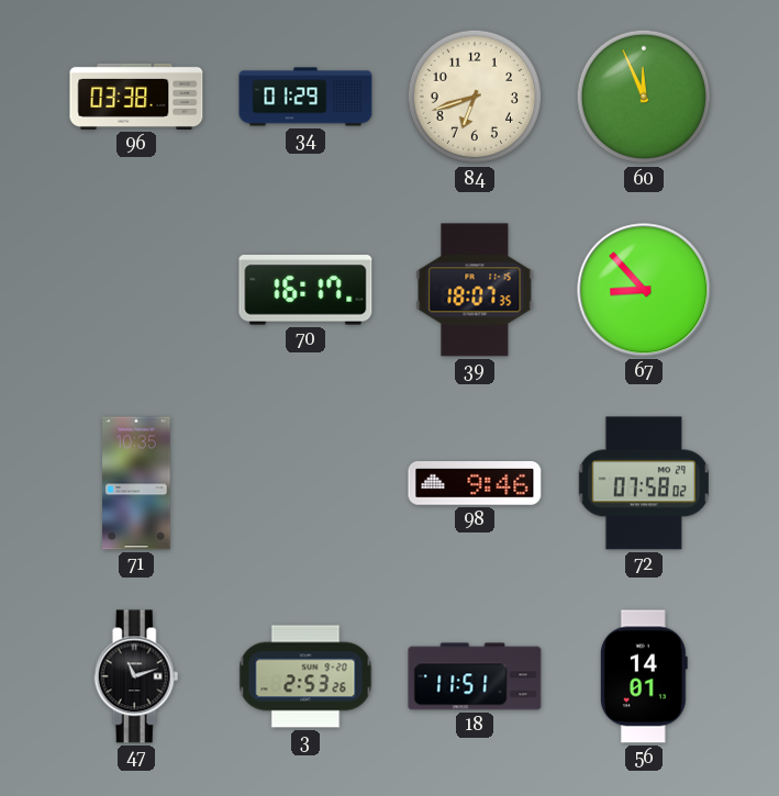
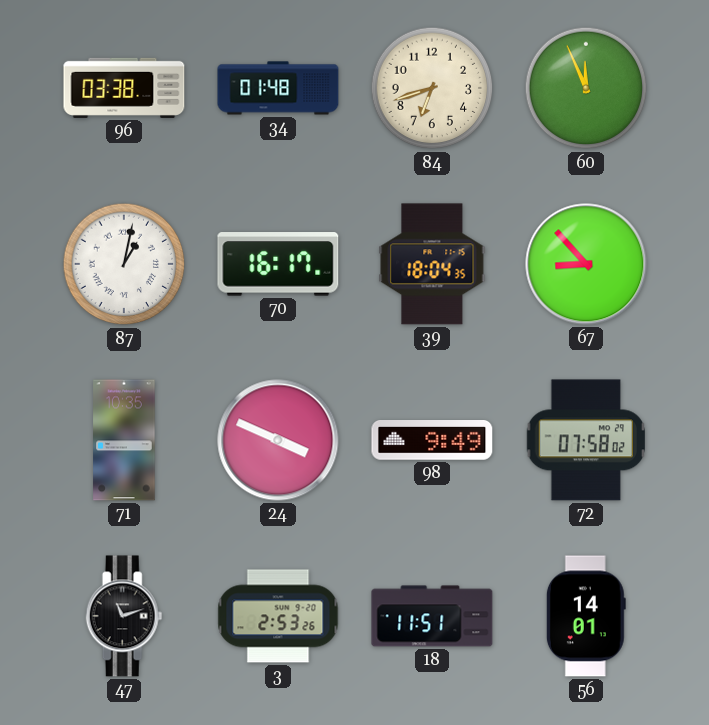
34: 01:29 -> 01:48 (278, 88)
87: none -> 1:02 (124, 264)
39: 18:07 -> 18:04 (432, 264)
24: none -> 3:49 (278, 440)
98: 9:46 -> 9:49 (432, 441)
